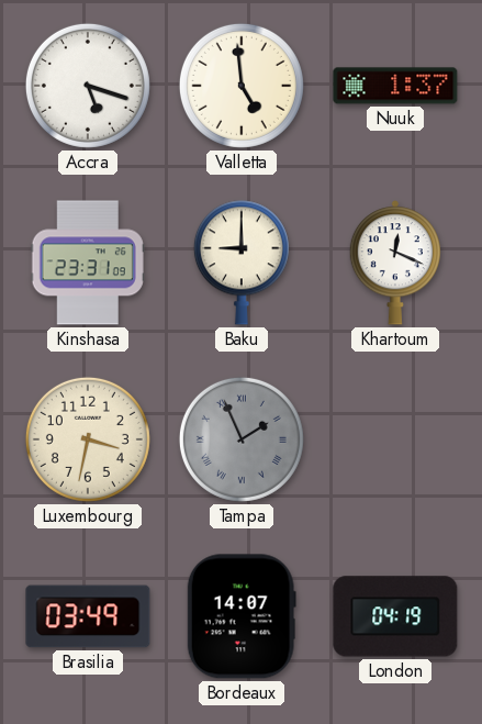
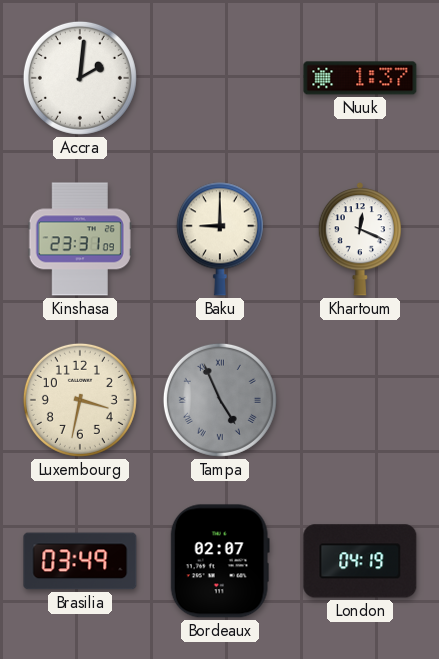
Accra: 5:18 -> 2:01 (80, 78)
Valletta: 4:59 -> none (242, 86)
Tampa: 1:56 -> 4:56 (220, 400)
Bordeaux: 14:07 -> 02:07 (220, 561)
